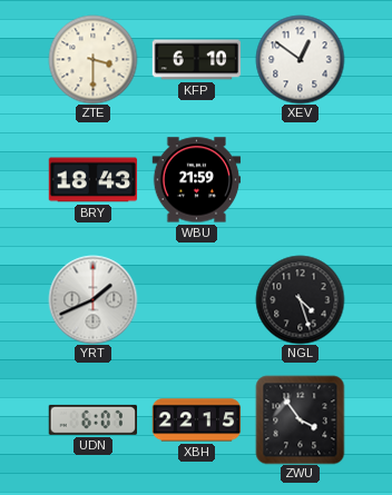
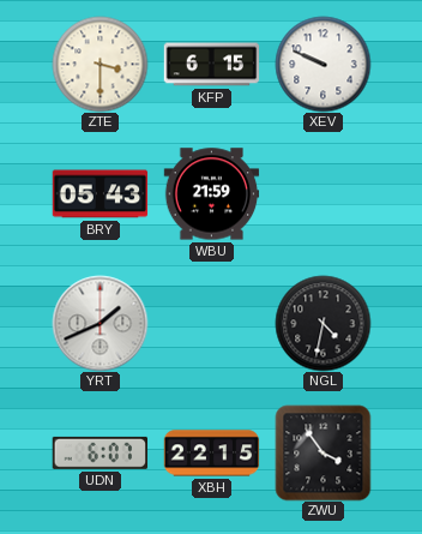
KFP: 6:10 -> 6:15 (211, 65)
XEV: 12:51 -> 9:49 (322, 64)
BRY: 18:43 -> 05:43 (100, 194)
NGL: 4:27 -> 4:32 (322, 323)
